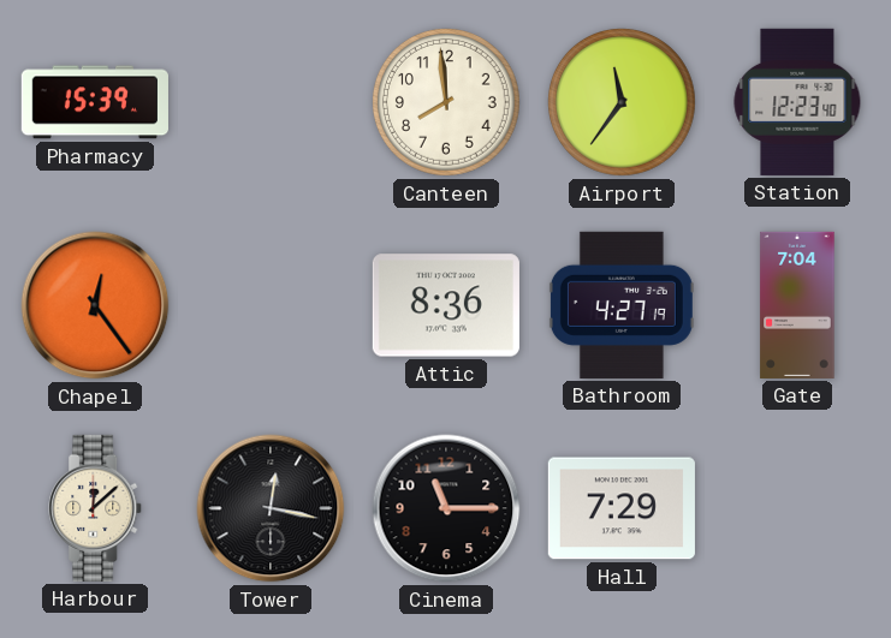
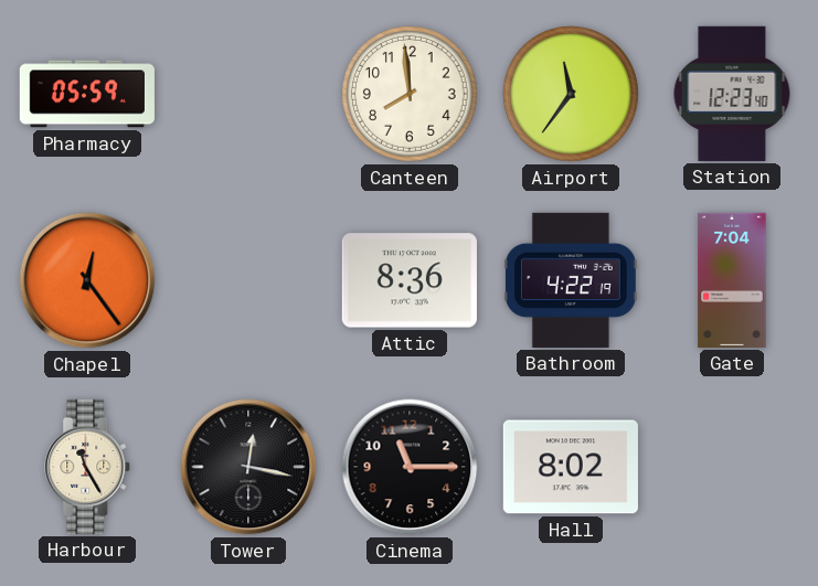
Pharmacy: 15:39 -> 05:59 (87, 94)
Bathroom: 4:27 -> 4:22 (571, 280)
Harbour: 12:08 -> 11:25 (88, 467)
Hall: 7:29 -> 8:02 (571, 467)
